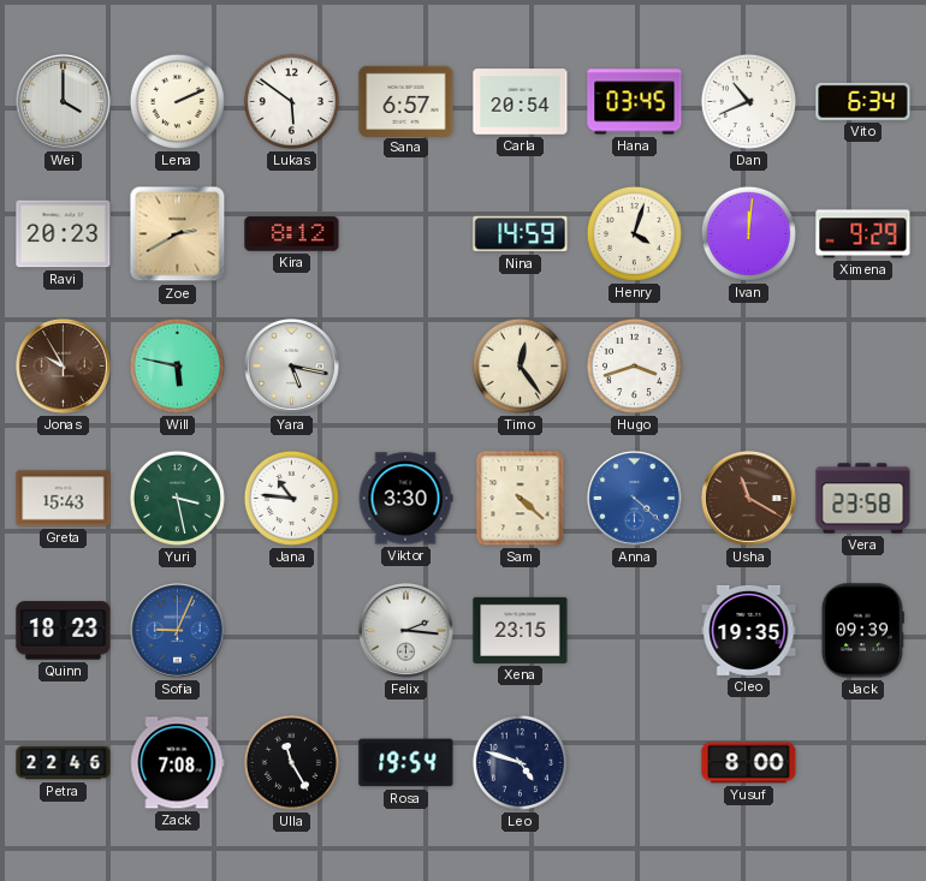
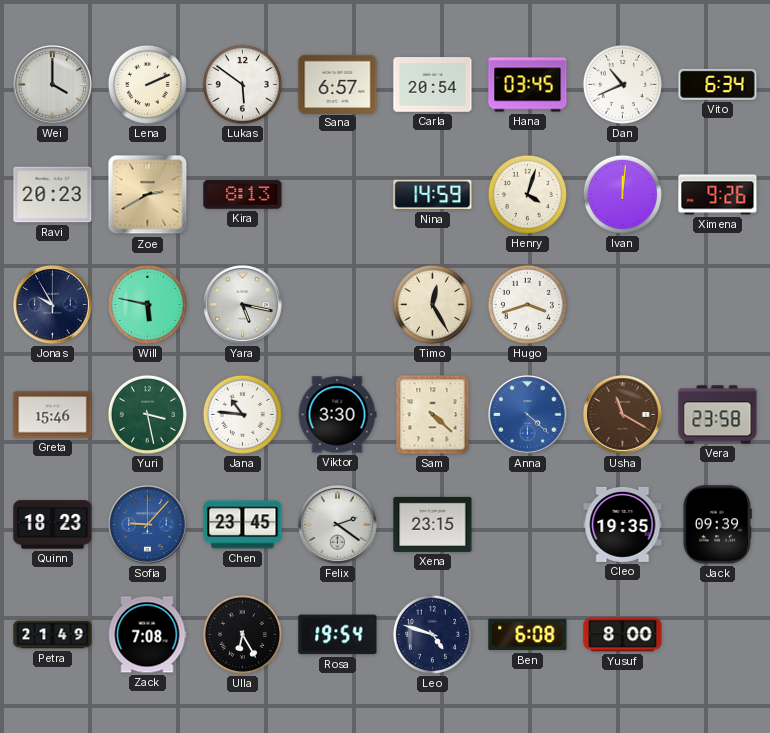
Kira: 8:12 -> 8:13 (243, 195)
Ximena: 9:29 -> 9:26 (718, 195)
Jonas dial: brown -> navy (53, 305)
Timo: 12:24 -> 12:25 (432, 304)
Greta: 15:43 -> 15:46 (53, 415)
Sofia: 9:04 -> 9:07 (148, 525)
Chen: none -> 23:45 (243, 525)
Felix: 2:16 -> 2:21 (338, 525)
Petra: 22:46 -> 21:49 (53, 635)
Ulla: 11:25 -> 6:25 (242, 634)
Ben: none -> 6:08 (528, 635)
